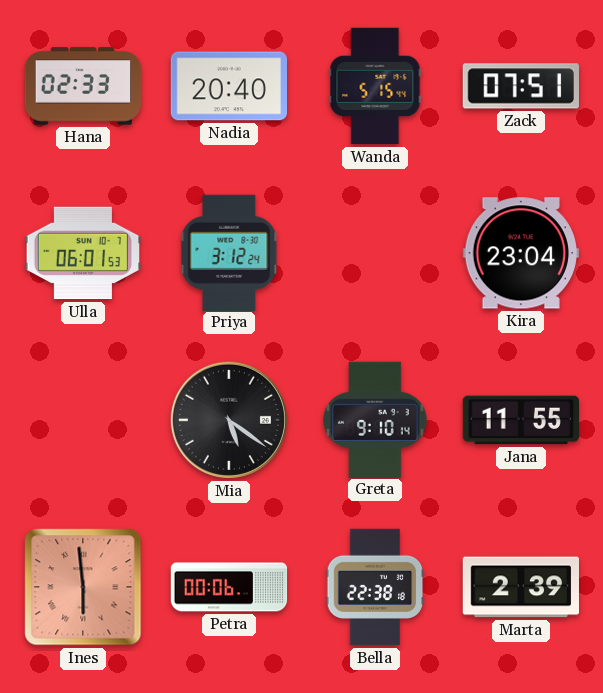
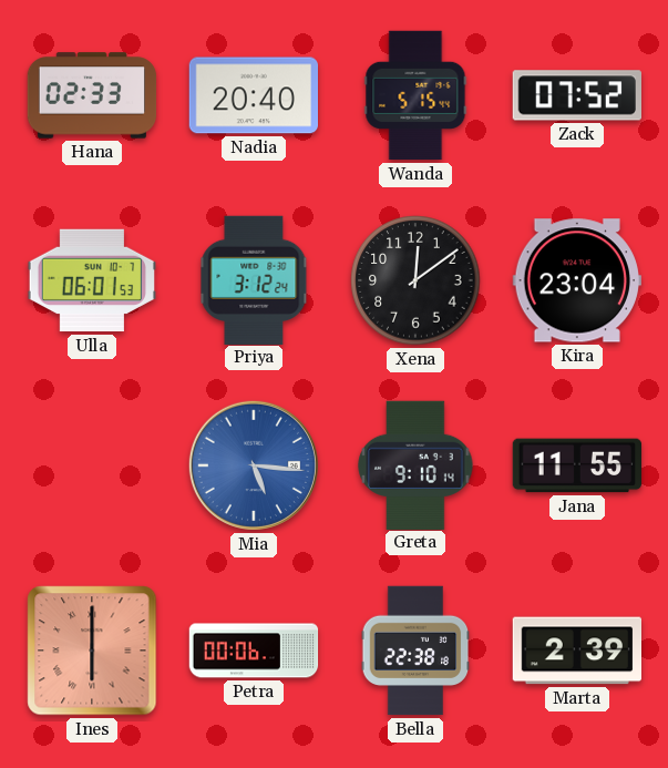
Zack: 07:51 -> 07:52 (576, 95)
Xena: none -> 12:09 (415, 280)
Mia: 5:21 -> 5:16 (254, 465)
Mia dial: black -> blue (254, 465)
Ines: 5:59 -> 6:00 (92, 651)
